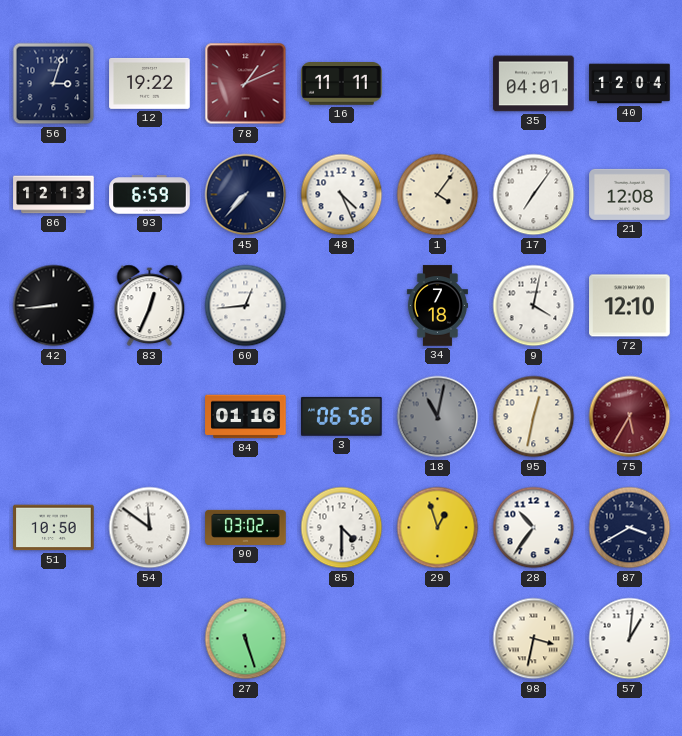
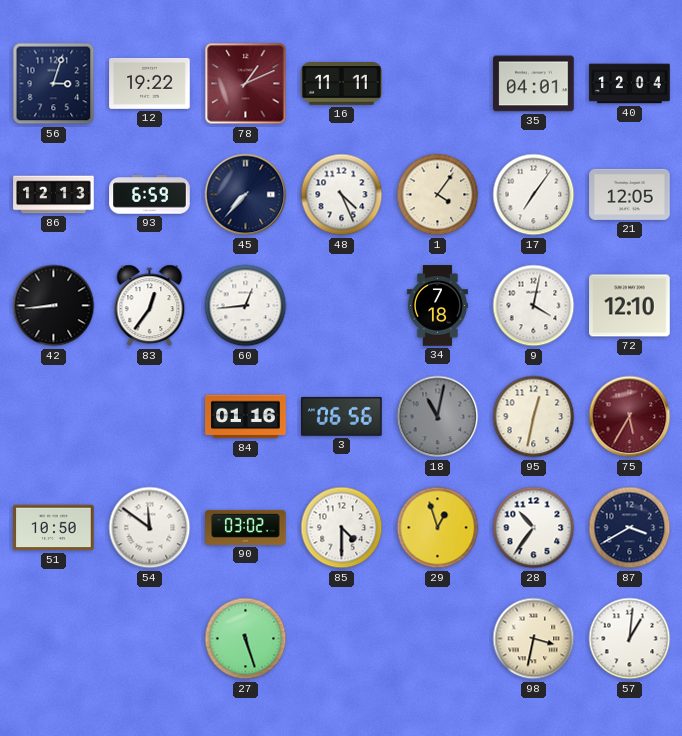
21: 12:08 -> 12:05 (630, 194)
83: 12:34 -> 12:36 (150, 306)
